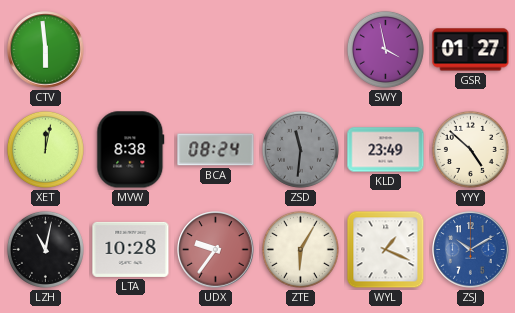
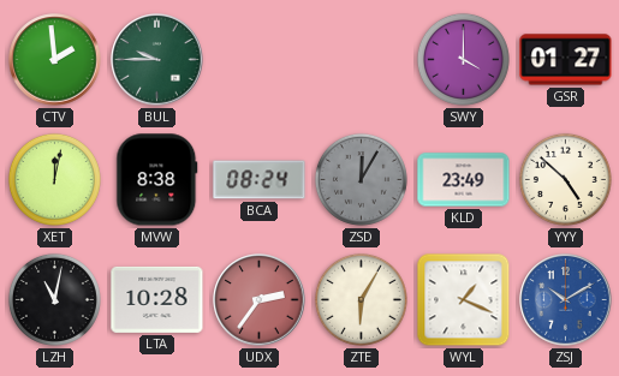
CTV: 5:59 -> 1:59 (55, 60)
BUL: none -> 9:45 (157, 60)
SWY: 3:58 -> 4:00 (463, 59)
ZSD: 11:31 -> 12:05 (361, 179)
UDX: 9:36 -> 2:36 (260, 300)
